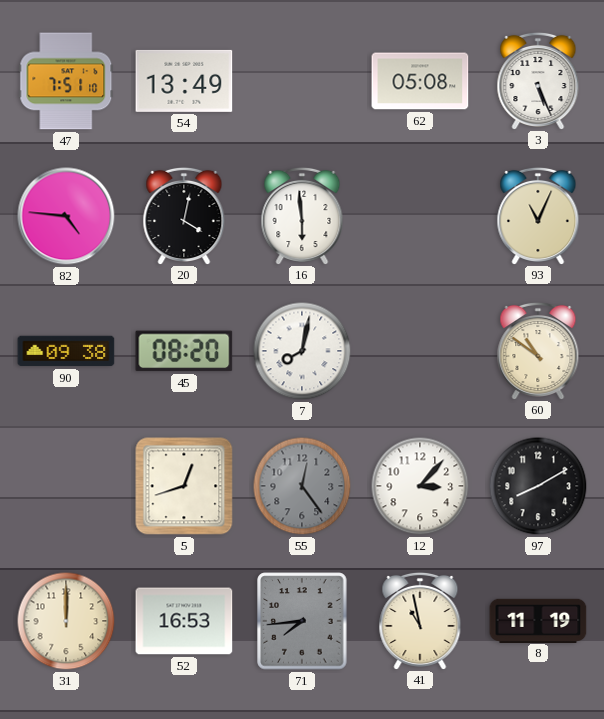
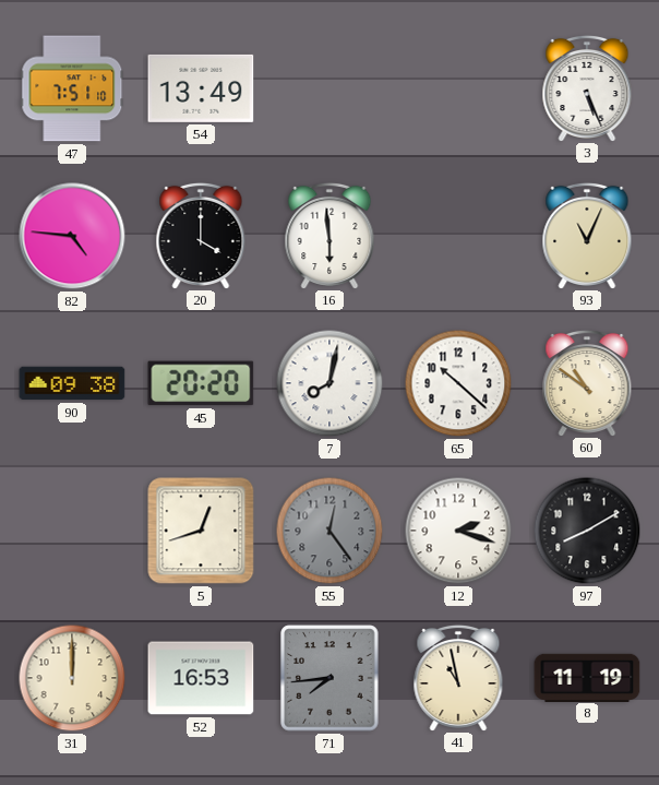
62: 05:08 -> none (420, 81)
20: 4:02 -> 4:00 (201, 235)
45: 08:20 -> 20:20 (201, 383)
65: none -> 10:22 (458, 383)
12: 3:07 -> 2:18 (458, 531)
